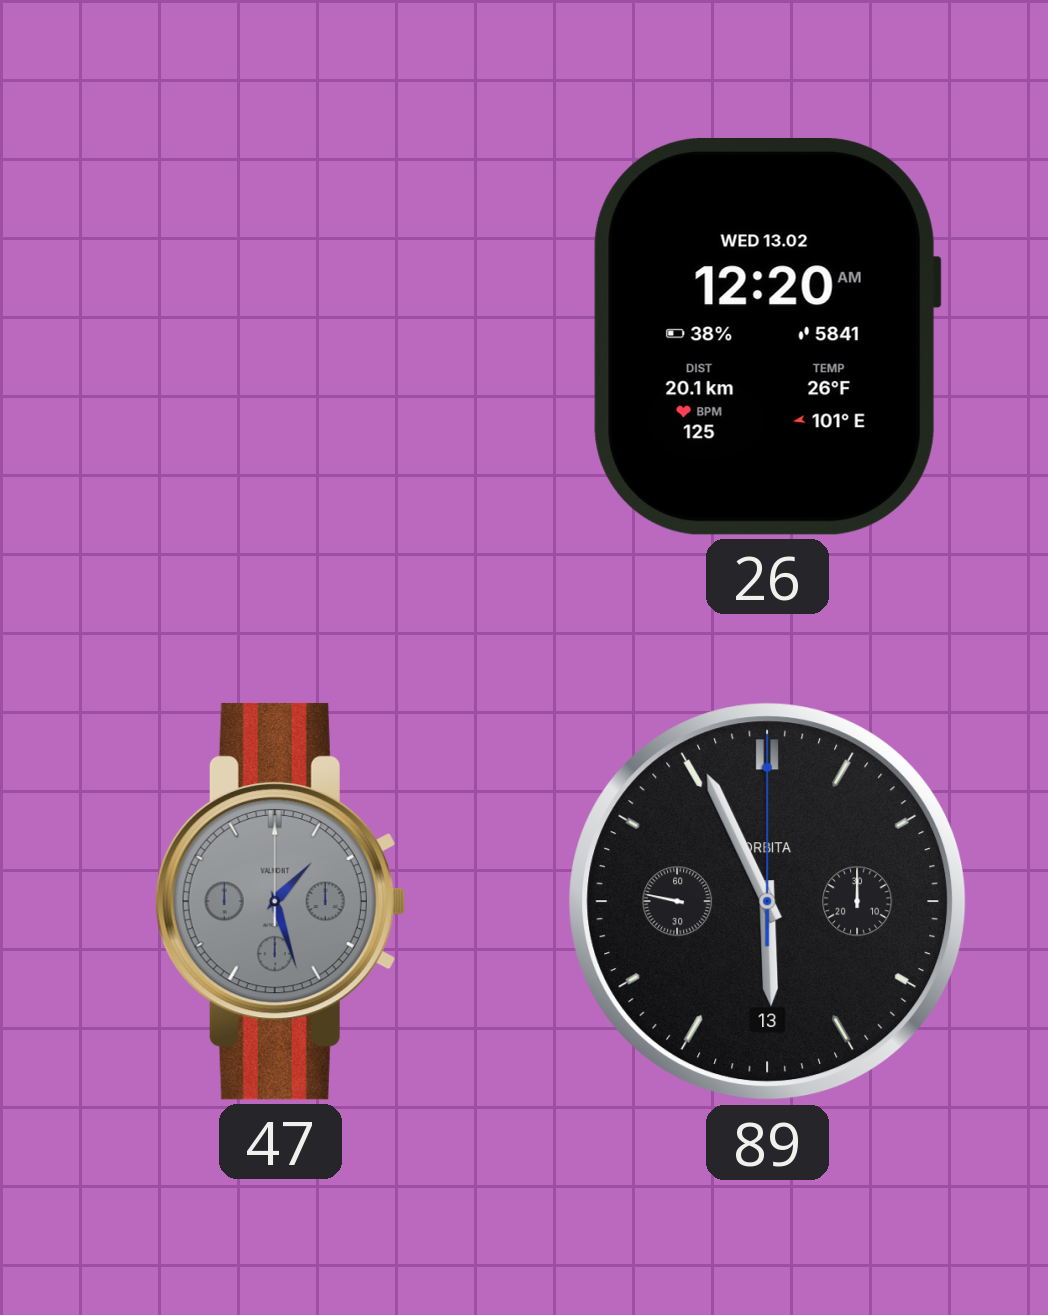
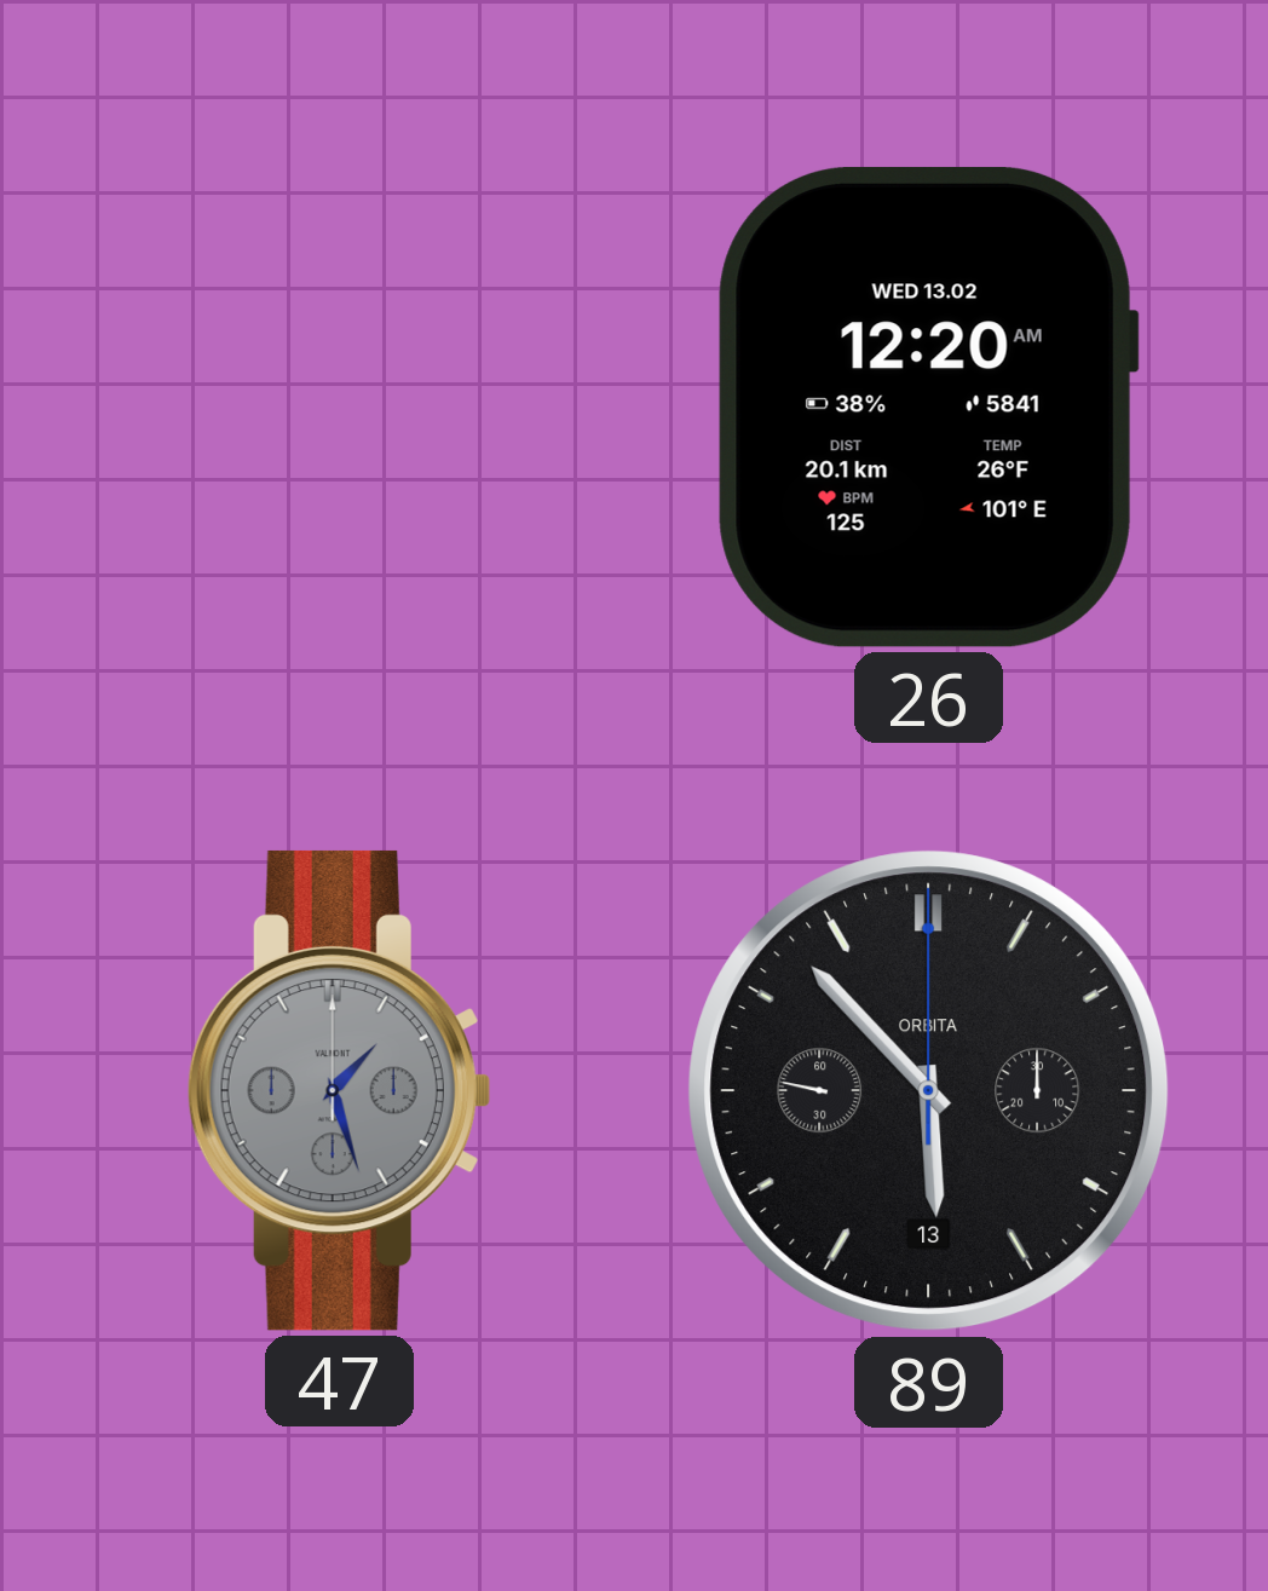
89: 5:55 -> 5:52 (929, 1091)
